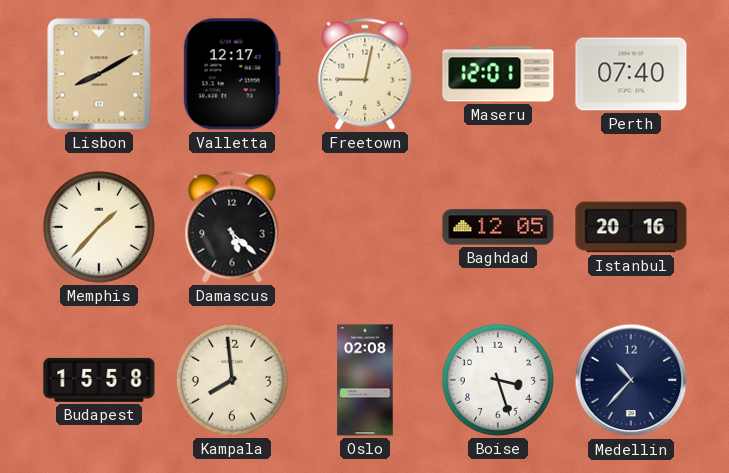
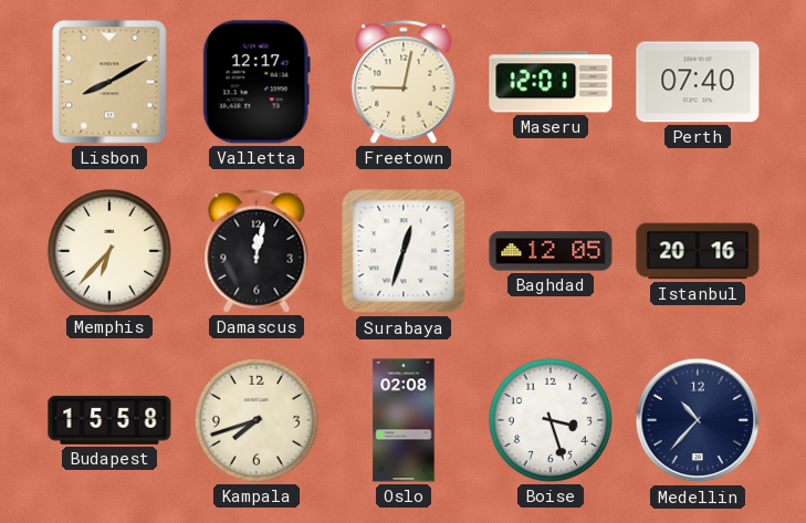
Memphis: 1:37 -> 6:37 (109, 251)
Damascus: 5:22 -> 12:02 (257, 251)
Surabaya: none -> 12:33 (404, 251)
Kampala: 7:59 -> 7:42 (257, 420)
